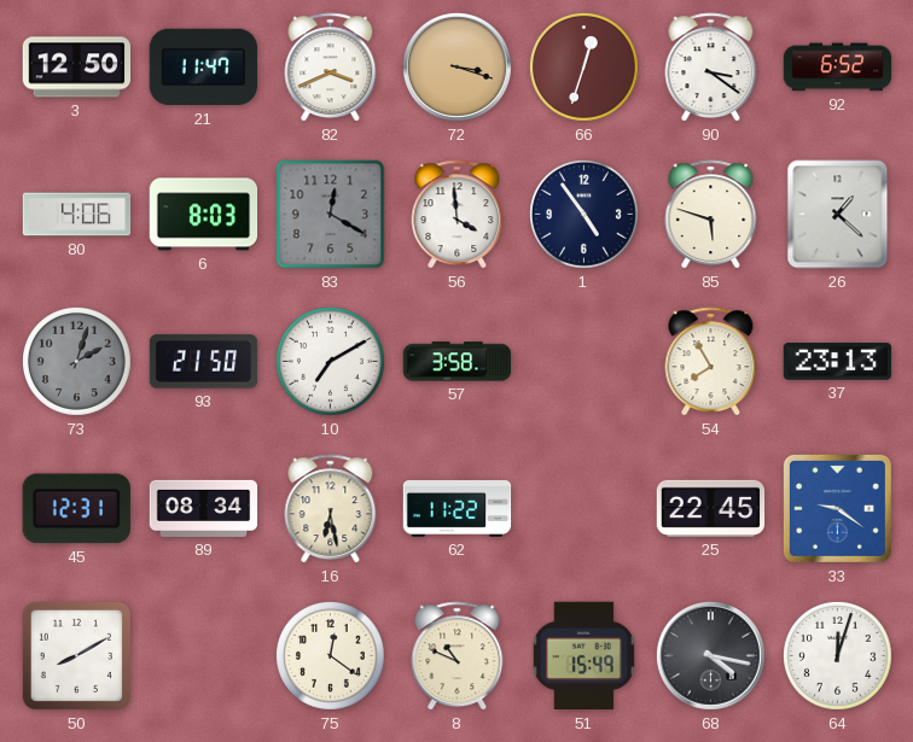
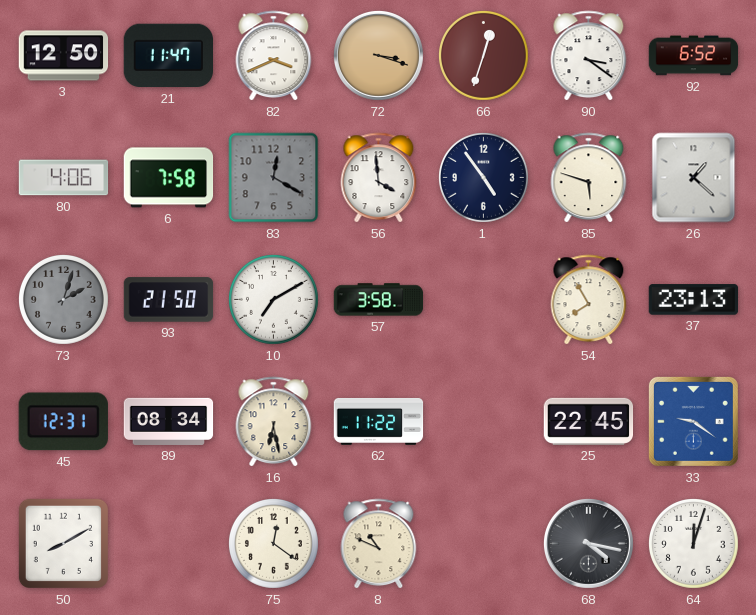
6: 8:03 -> 7:58 (169, 178)
51: 15:49 -> none (583, 656)
